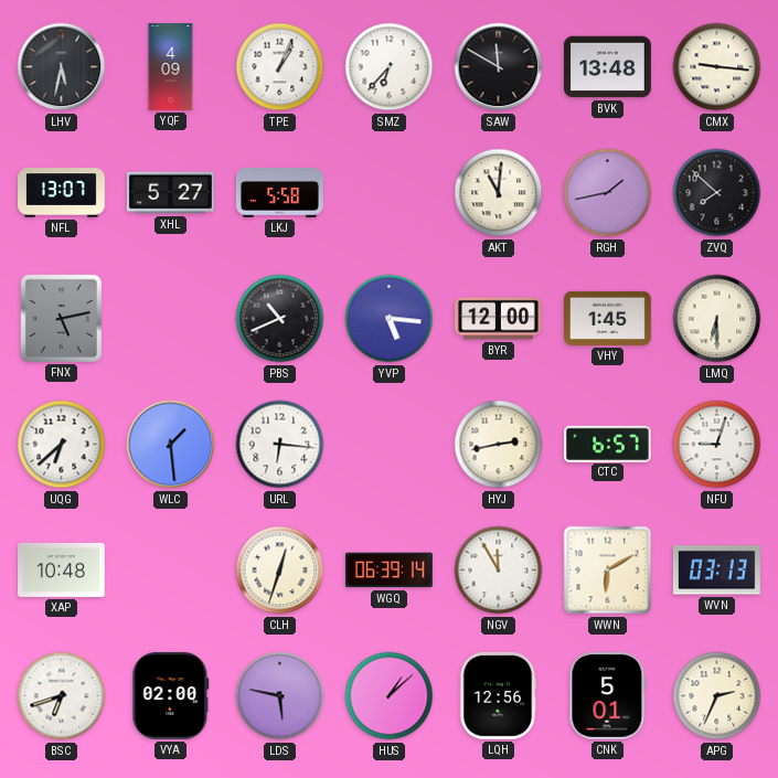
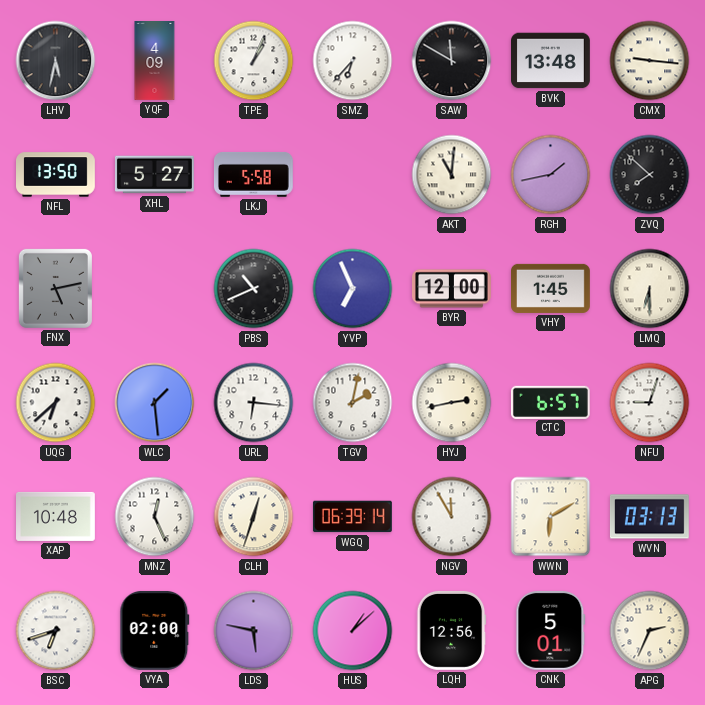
NFL: 13:07 -> 13:50 (56, 175)
YVP: 5:16 -> 6:56 (353, 289)
TGV: none -> 2:02 (353, 403)
MNZ: none -> 12:26 (155, 517)
